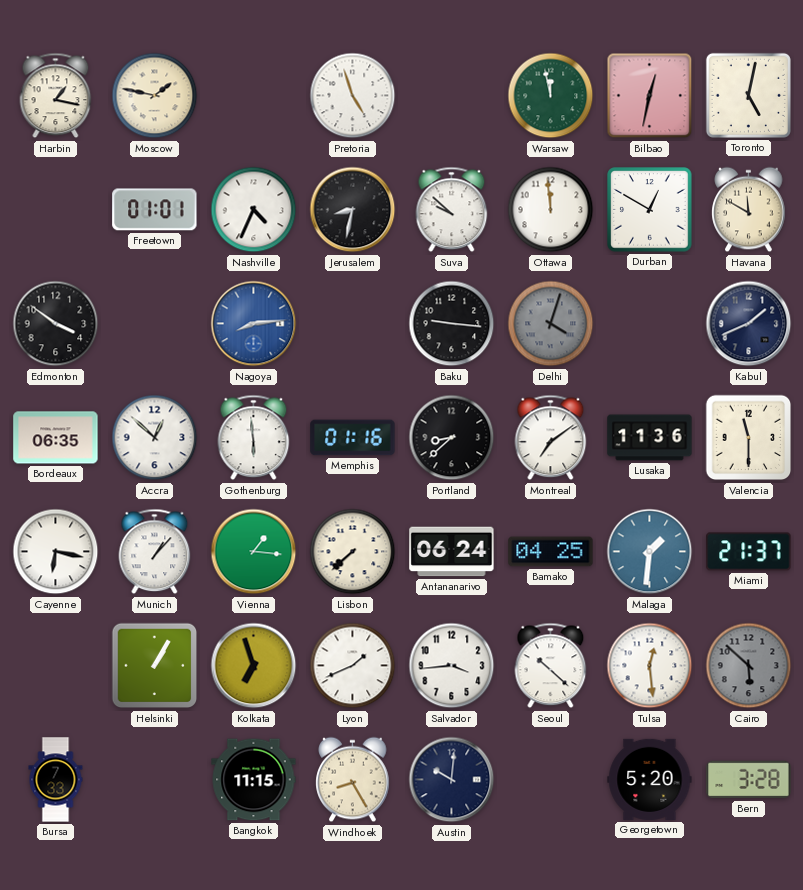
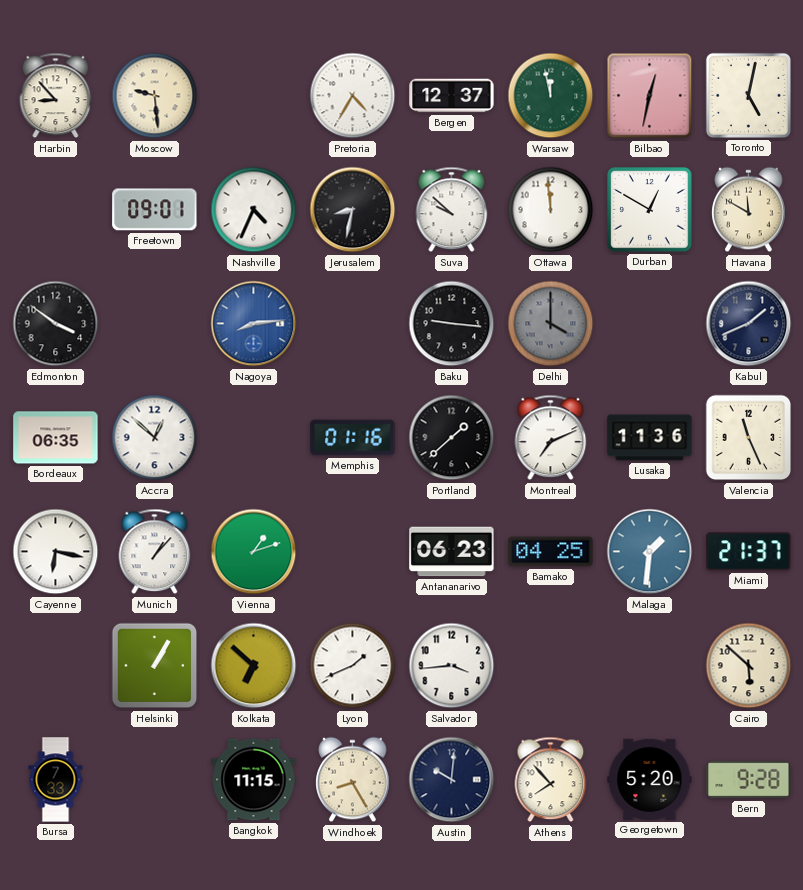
Harbin: 1:17 -> 8:53 (56, 96)
Moscow: 1:47 -> 9:29 (155, 96)
Pretoria: 4:57 -> 4:35 (353, 96)
Bergen: none -> 12:37 (452, 96)
Freetown: 01:01 -> 09:01 (155, 210)
Delhi: 4:03 -> 4:00 (551, 324)
Gothenburg: 5:59 -> none (254, 438)
Portland: 8:38 -> 1:38 (452, 438)
Montreal: 7:09 -> 7:11 (551, 438)
Valencia: 11:30 -> 11:26 (749, 438)
Vienna: 1:16 -> 1:12 (254, 552)
Lisbon: 7:38 -> none (353, 552)
Antananarivo: 06:24 -> 06:23 (452, 552)
Kolkata: 6:57 -> 6:52 (254, 666)
Seoul: 10:22 -> none (551, 666)
Tulsa: 12:29 -> none (650, 666)
Cairo dial: grey -> cream (749, 666)
Athens: none -> 7:53 (551, 780)
Bern: 3:28 -> 9:28 (749, 780)
